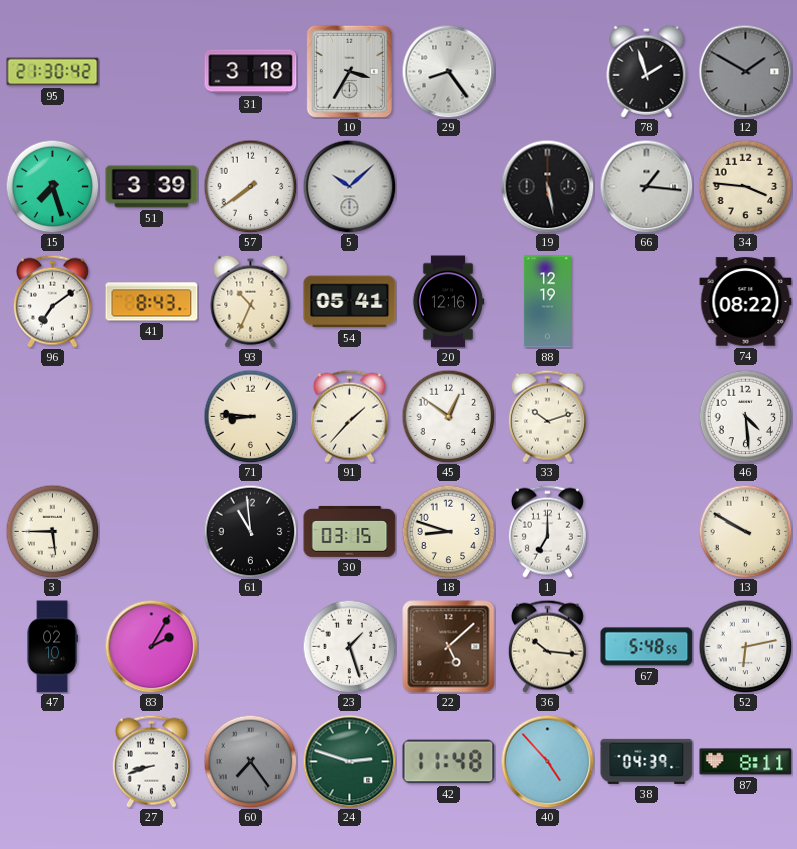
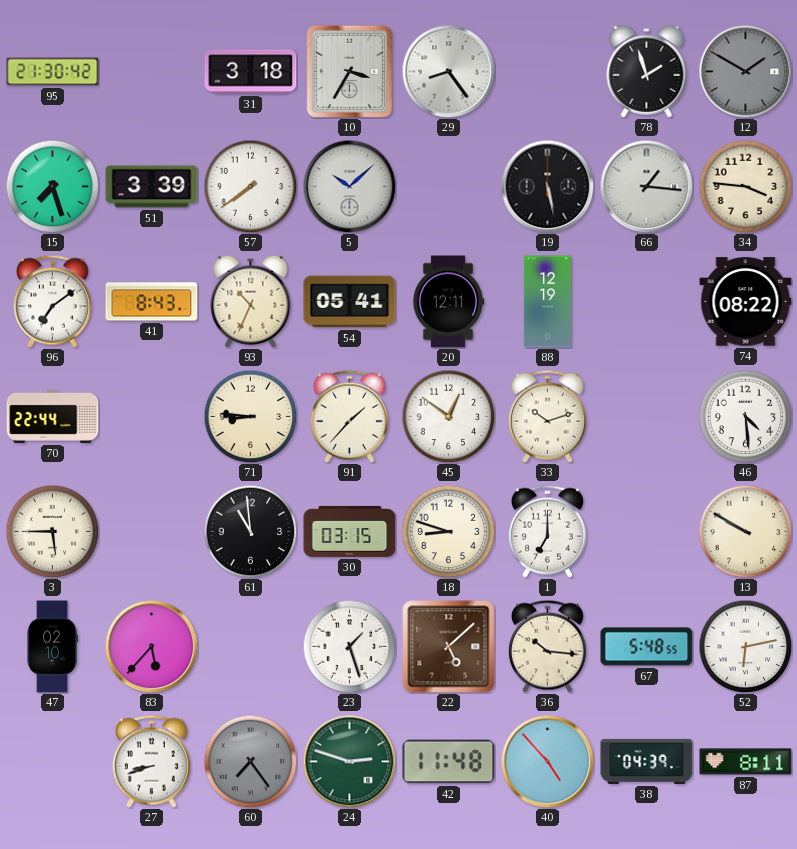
20: 12:16 -> 12:11 (448, 302)
70: none -> 22:44 (53, 416)
83: 2:05 -> 5:37 (151, 646)
